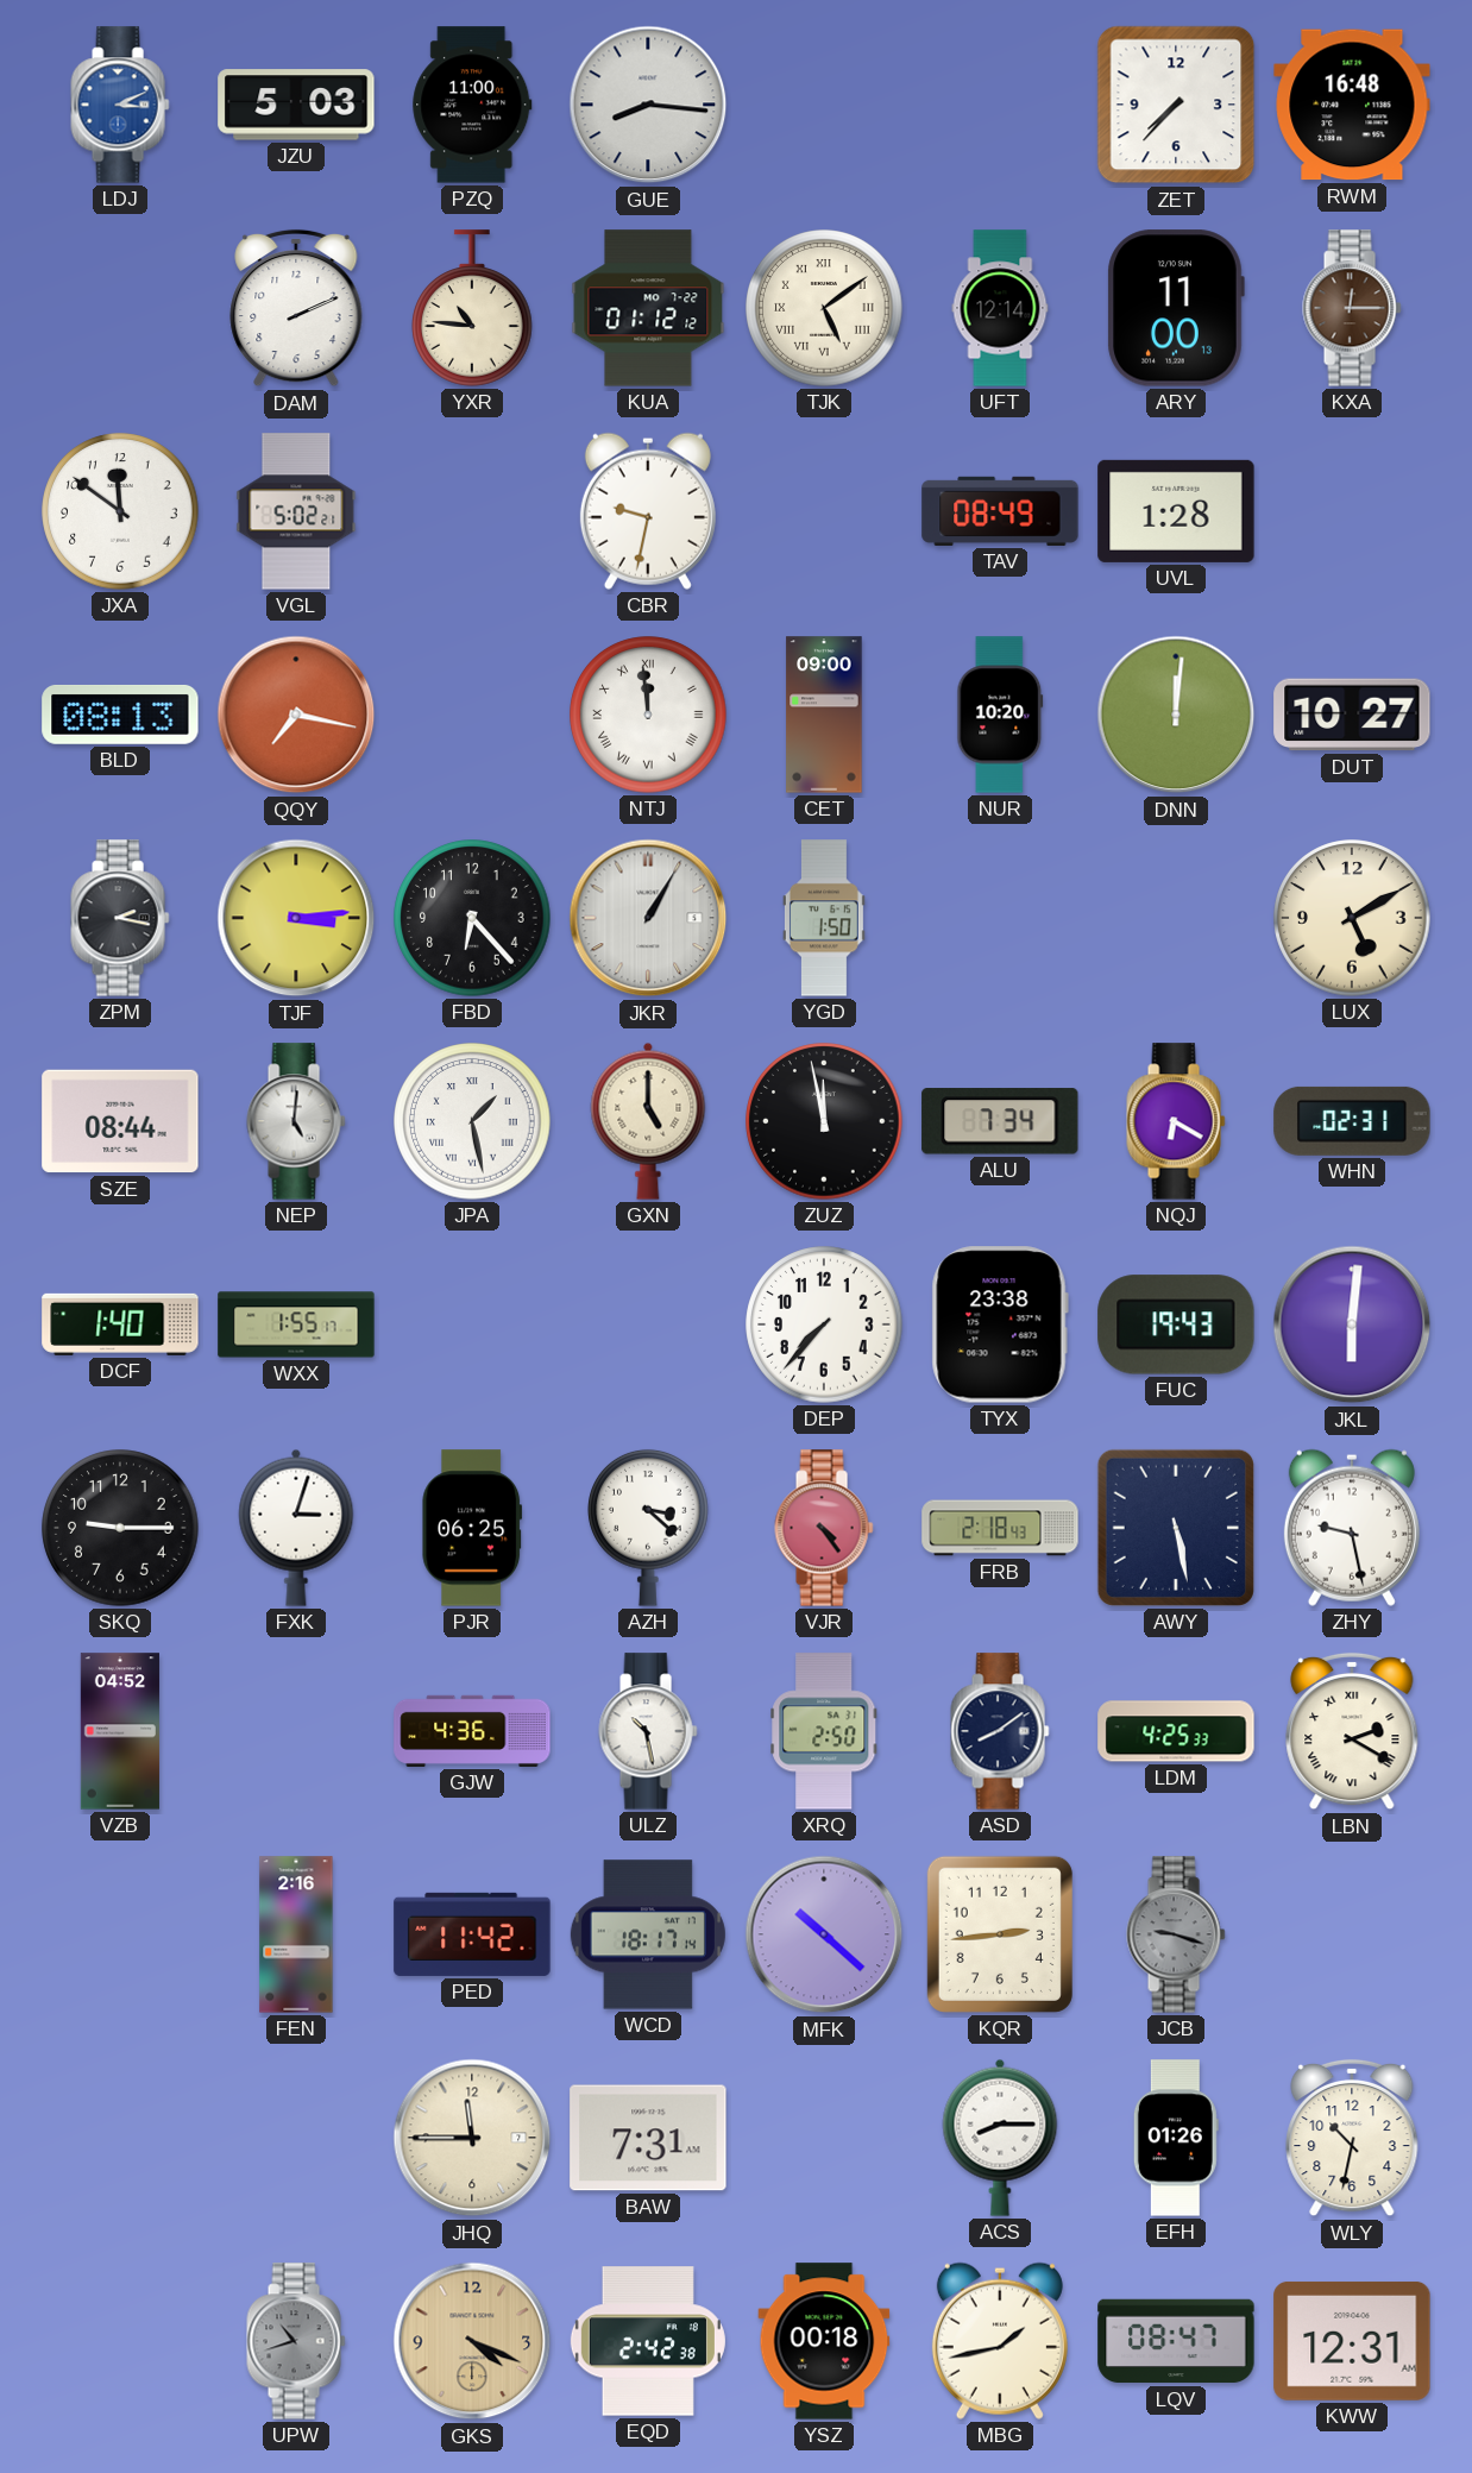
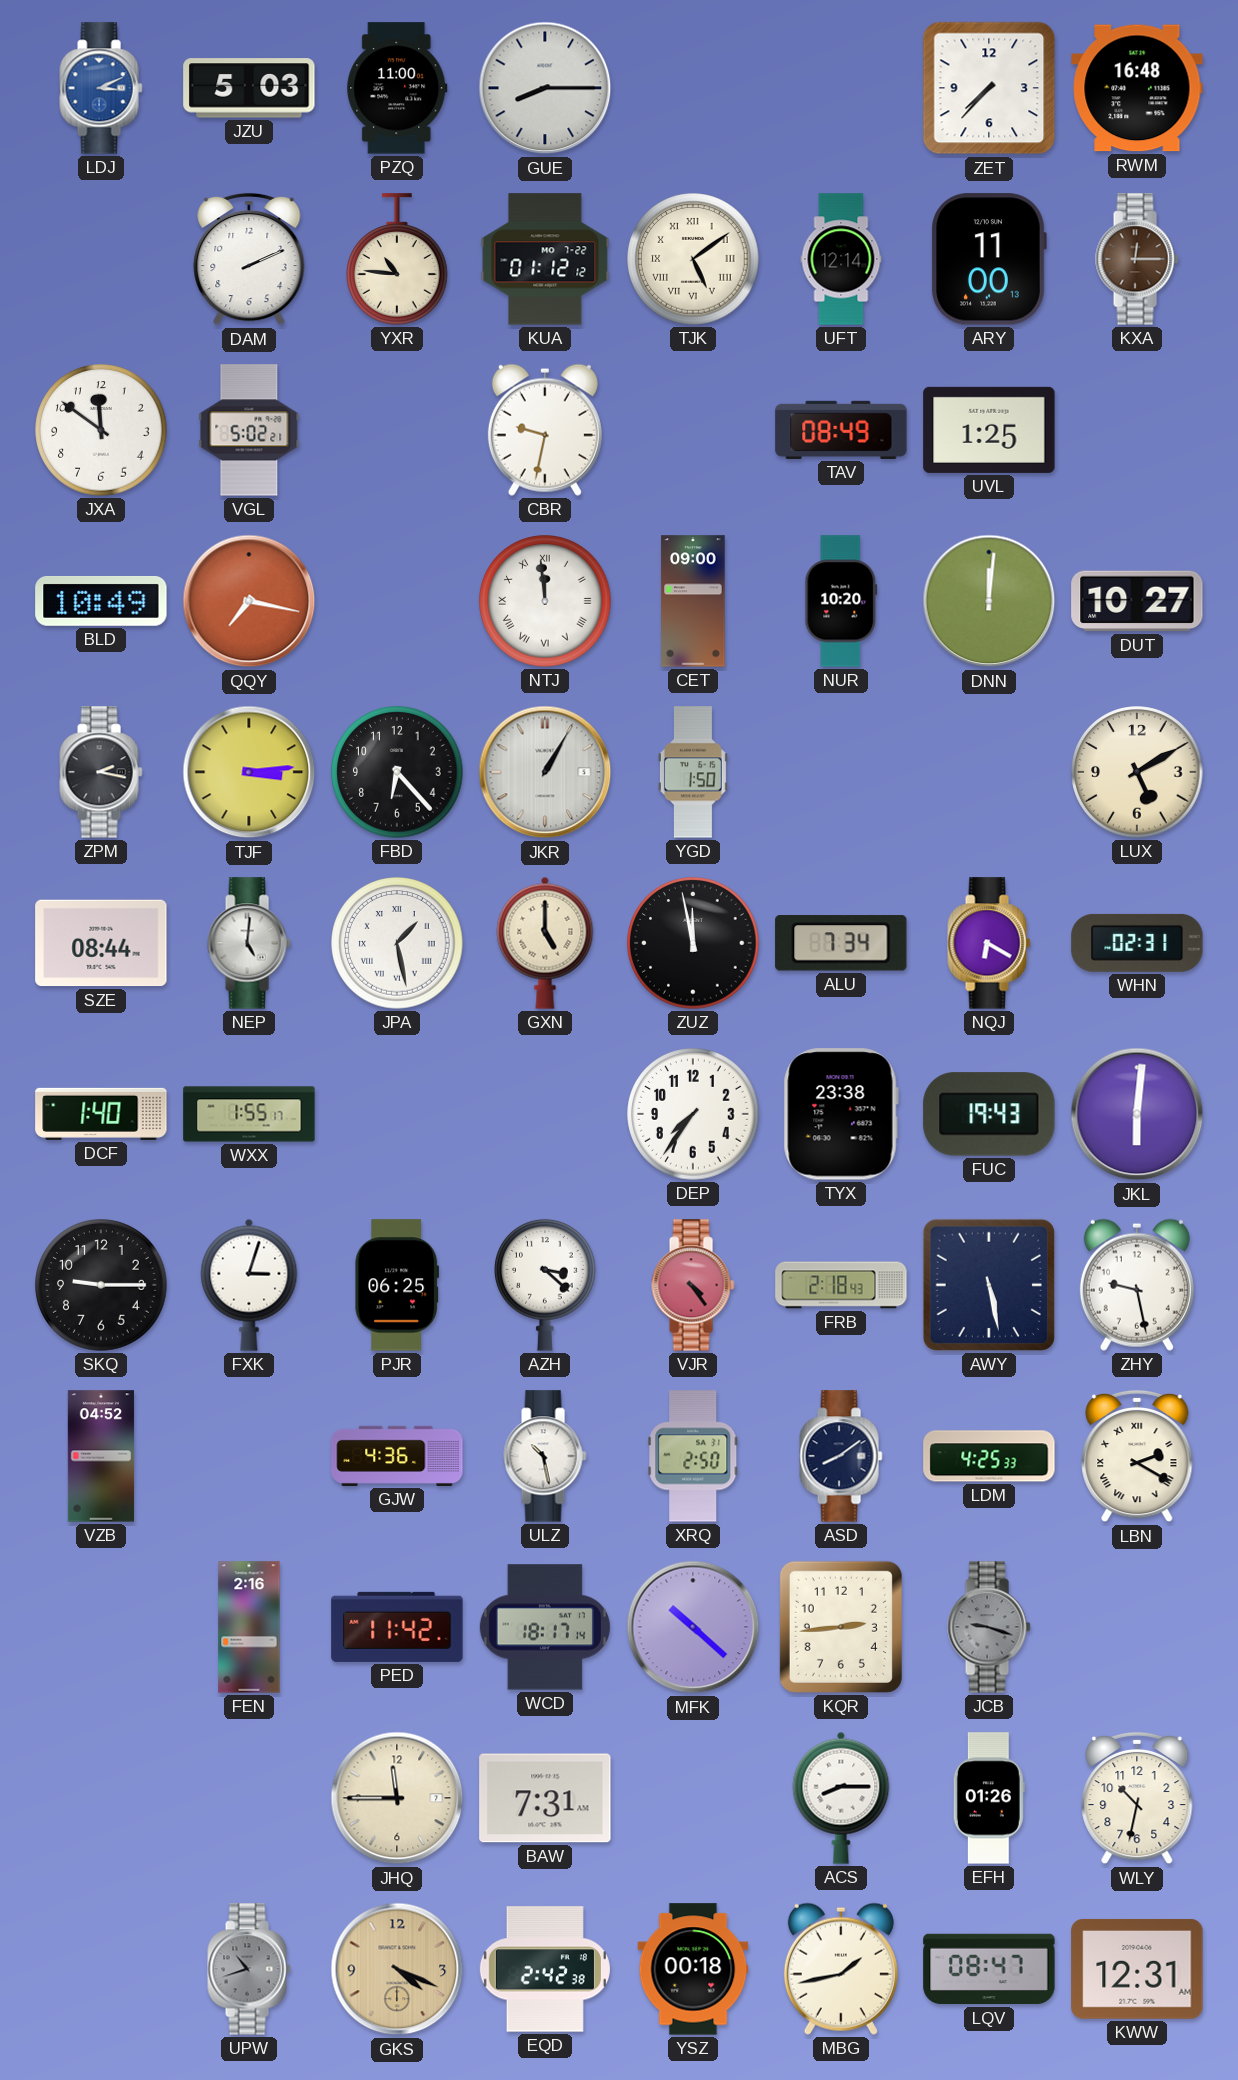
GUE: 8:16 -> 8:15 (545, 88)
UVL: 1:28 -> 1:25 (989, 430)
BLD: 08:13 -> 10:49 (101, 601)
DEP: 7:37 -> 7:36 (693, 1114)
